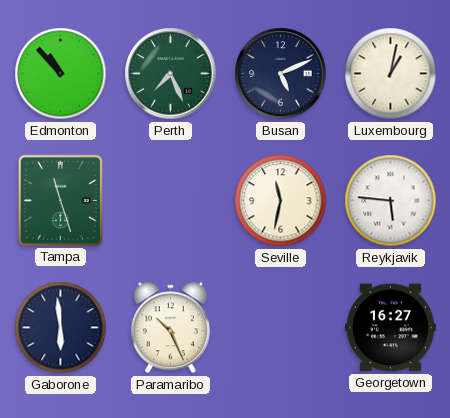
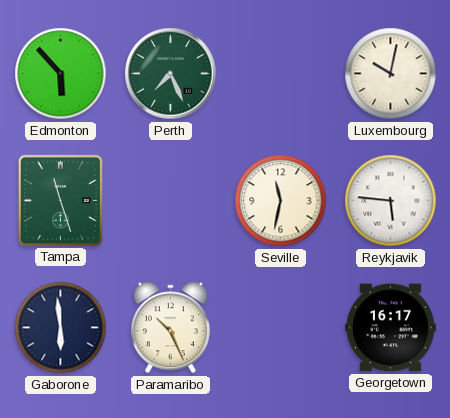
Edmonton: 10:53 -> 5:53 (61, 74)
Busan: 5:11 -> none (281, 74)
Luxembourg: 1:02 -> 10:02 (391, 74)
Georgetown: 16:27 -> 16:17 (390, 328)
